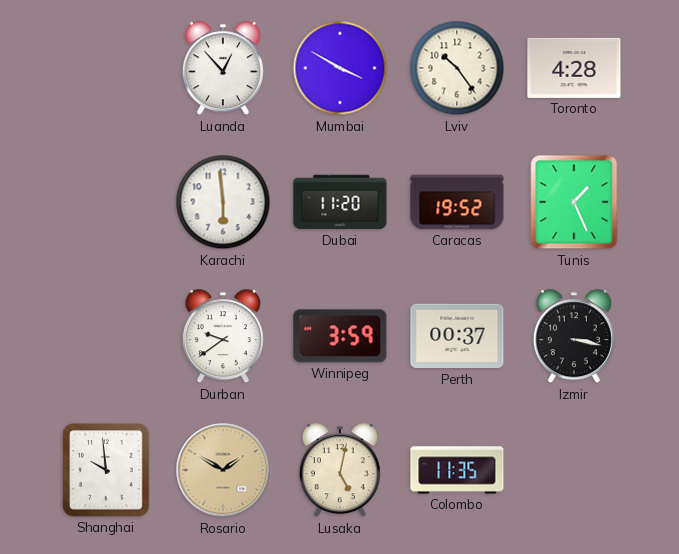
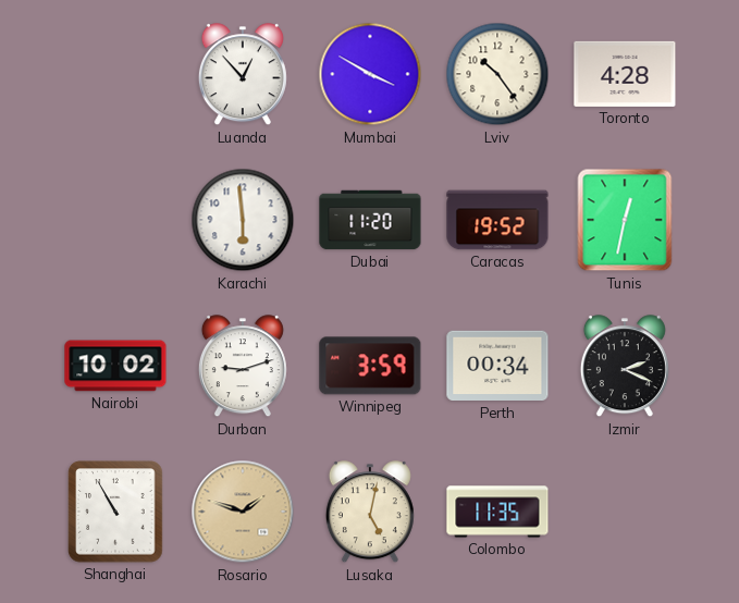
Tunis: 1:26 -> 12:32 (625, 220)
Nairobi: none -> 10:02 (115, 366)
Durban: 9:39 -> 9:12 (243, 367)
Perth: 00:37 -> 00:34 (497, 366)
Izmir: 3:17 -> 2:19 (625, 367)
Shanghai: 9:59 -> 10:55 (115, 512)
Rosario: 1:50 -> 1:48 (243, 512)
